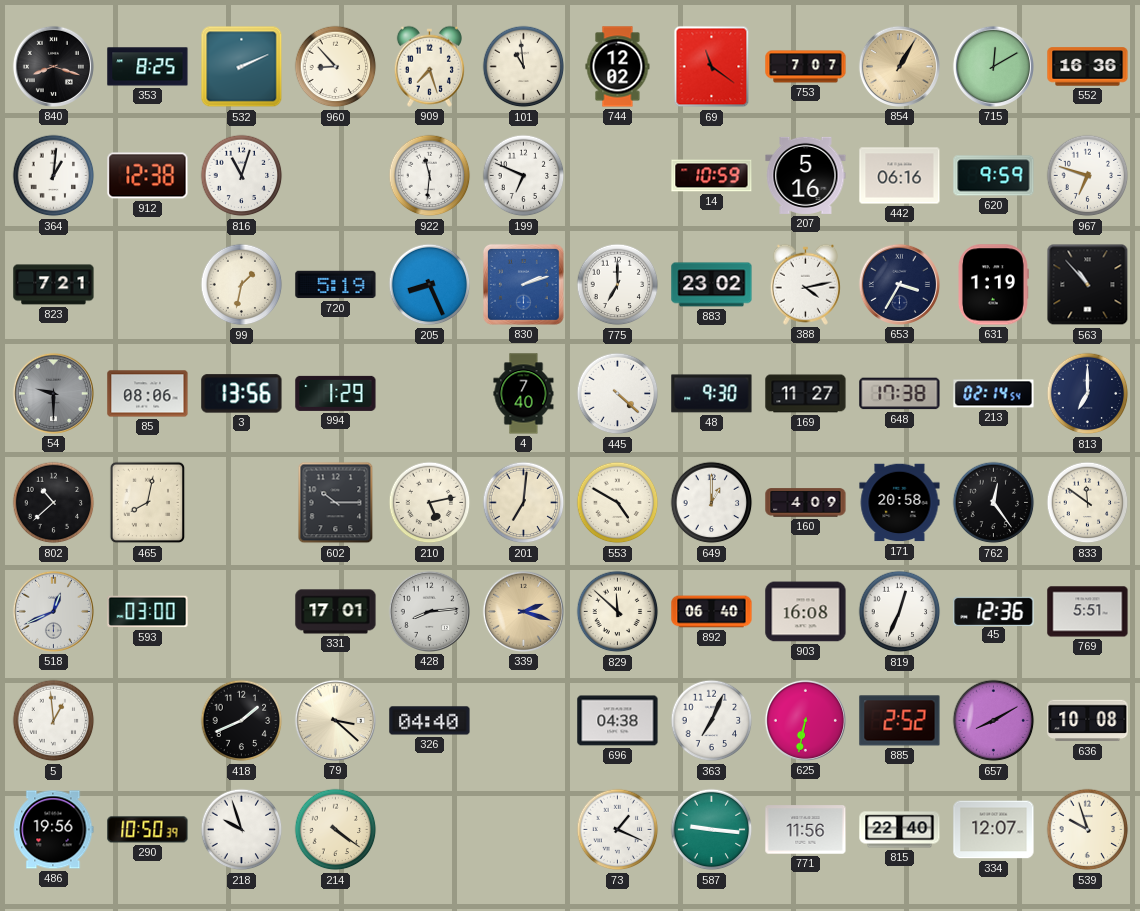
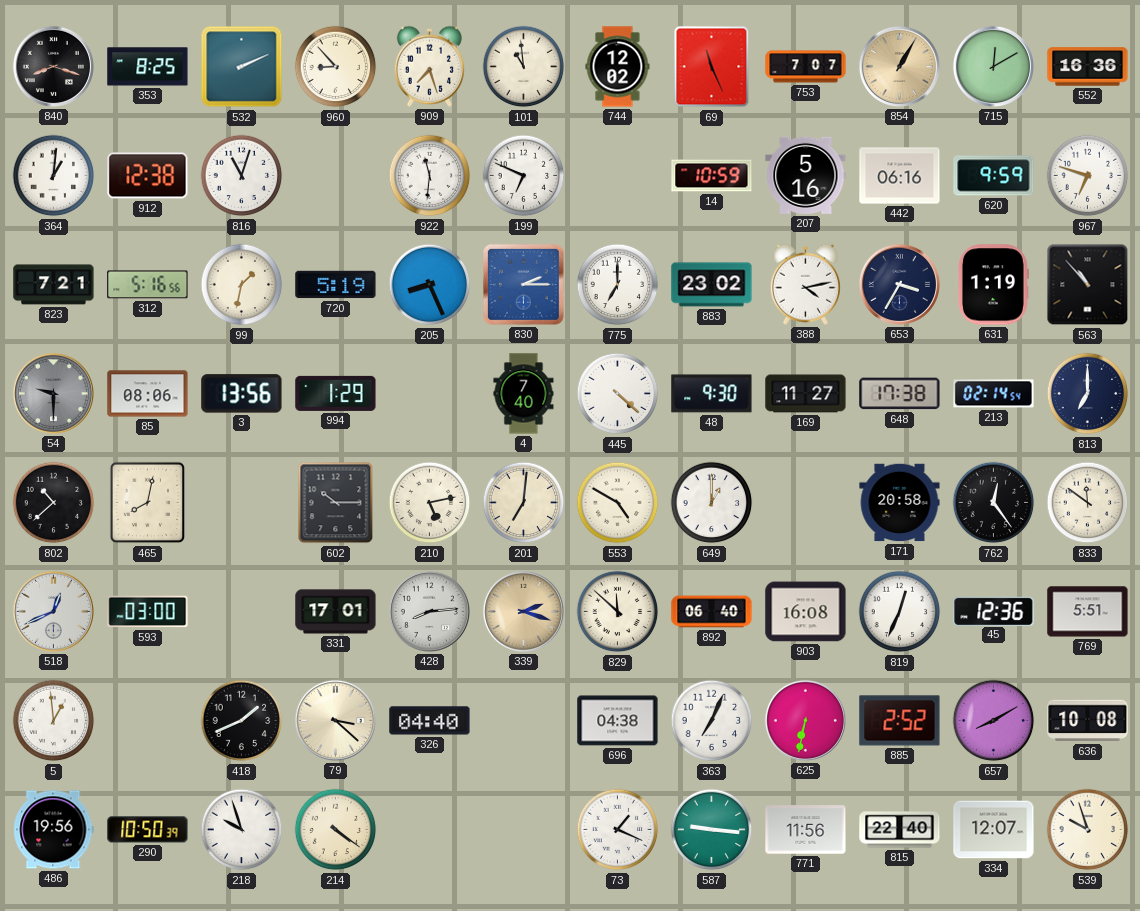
69: 11:21 -> 11:26 (712, 67)
312: none -> 5:16 (148, 285)
830: 2:12 -> 2:15 (524, 285)
160: 4:09 -> none (806, 503)
